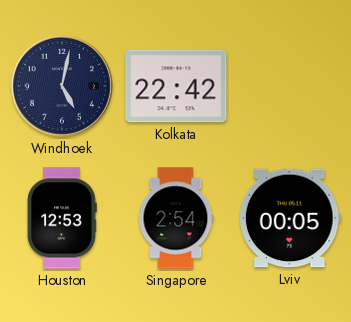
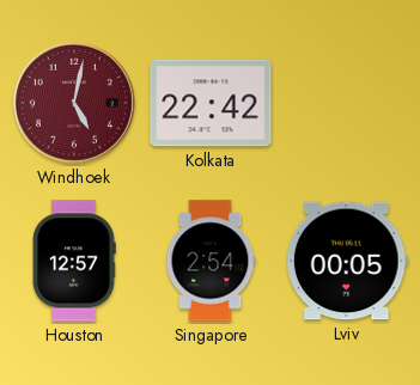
Windhoek dial: navy -> burgundy (74, 103)
Houston: 12:53 -> 12:57 (74, 261)
